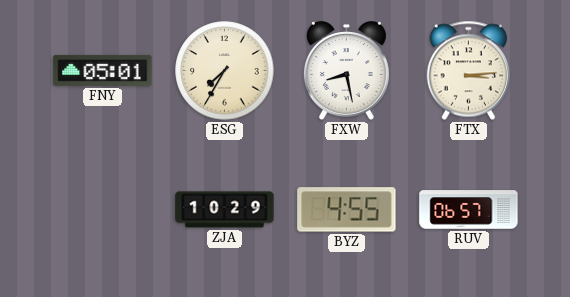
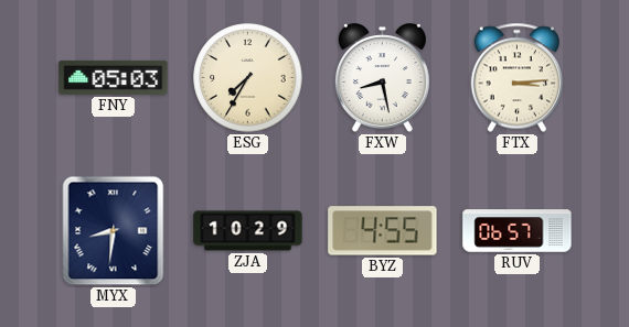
FNY: 05:01 -> 05:03 (114, 77)
MYX: none -> 8:31 (114, 231)
